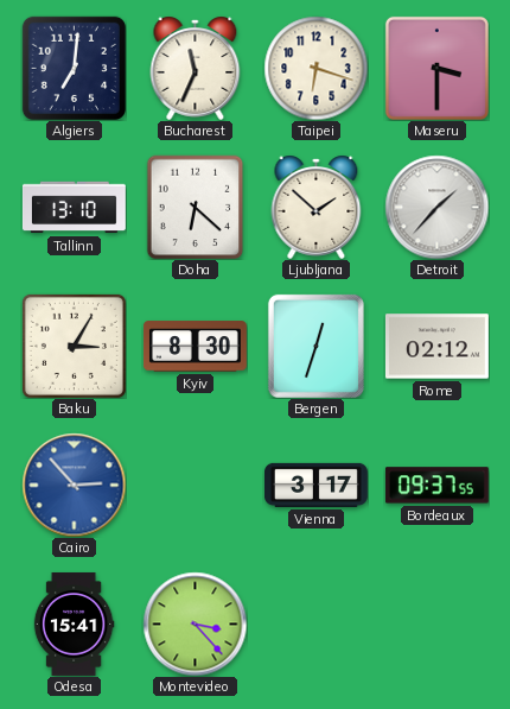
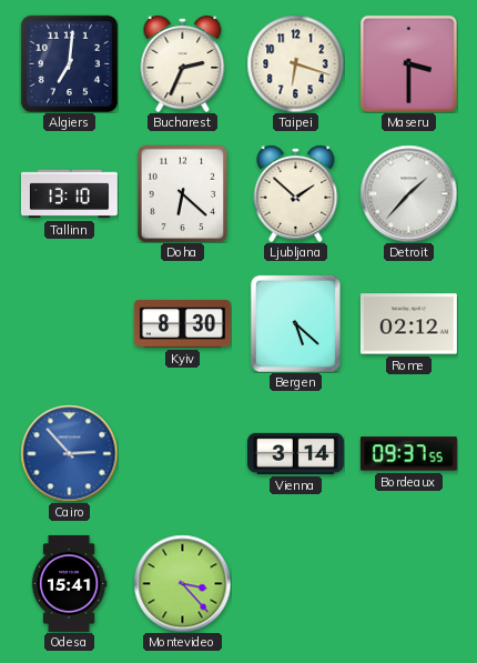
Bucharest: 11:34 -> 2:34 (183, 63)
Baku: 3:05 -> none (74, 346)
Bergen: 12:33 -> 5:22 (295, 323)
Vienna: 3:17 -> 3:14 (295, 453)
